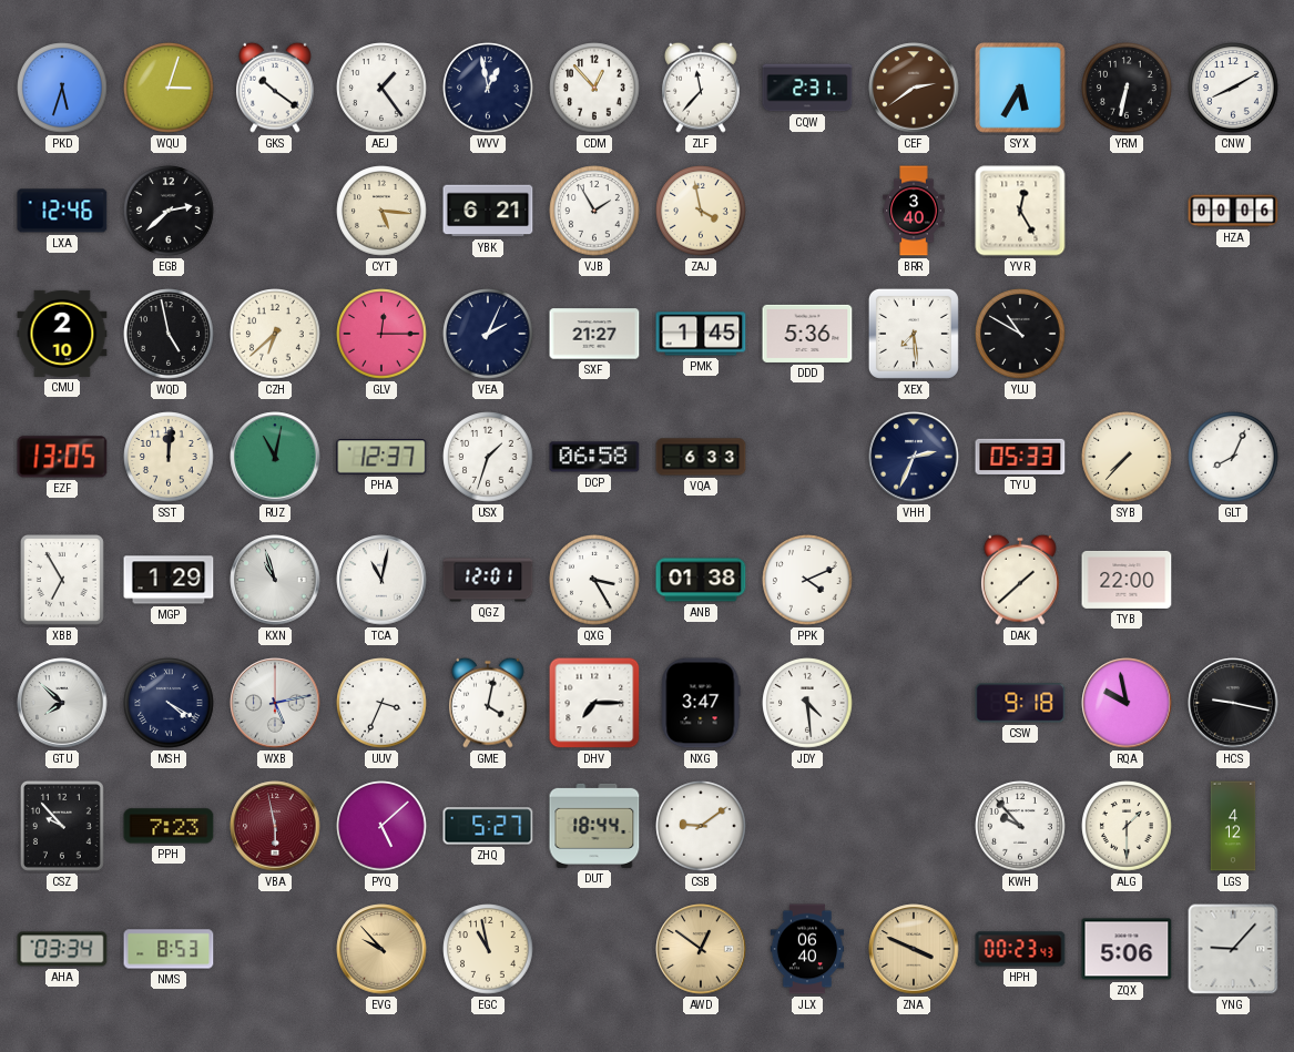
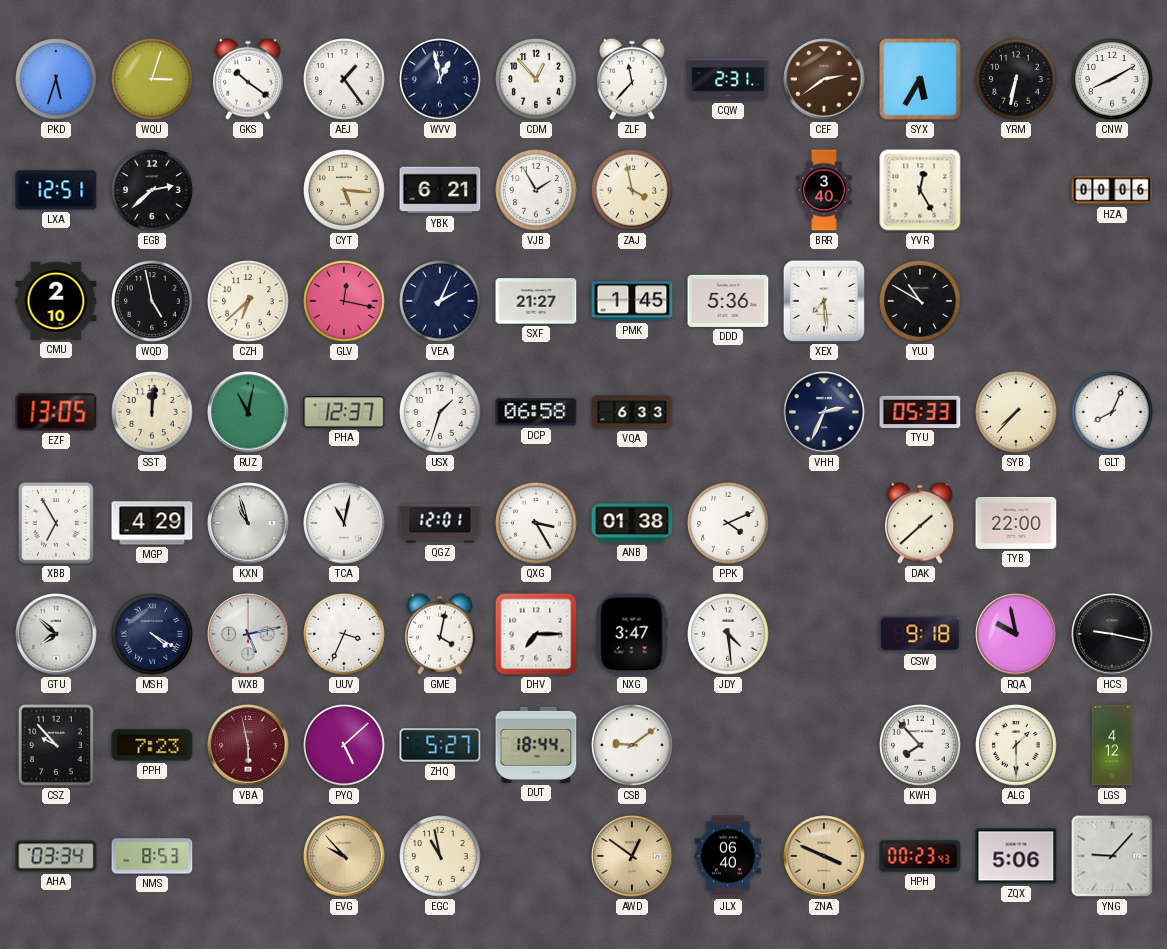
LXA: 12:46 -> 12:51 (56, 190)
GLV: 12:15 -> 12:17 (344, 301)
MGP: 1:29 -> 4:29 (152, 523)
KWH: 9:53 -> 7:53 (920, 745)
